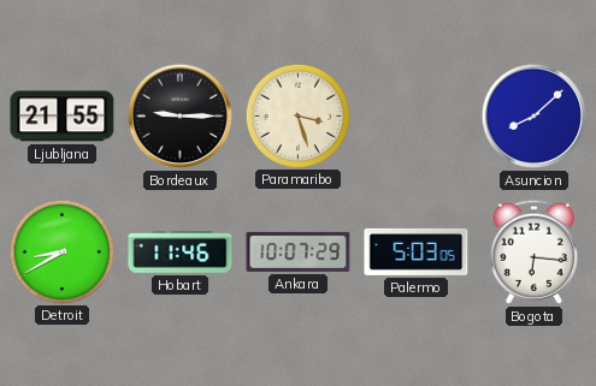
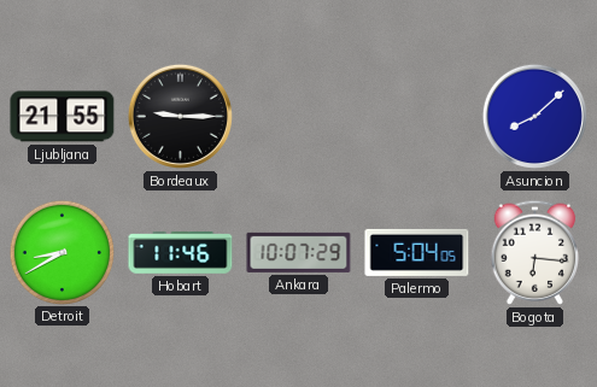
Paramaribo: 3:27 -> none (297, 115)
Palermo: 5:03 -> 5:04 (417, 252)
